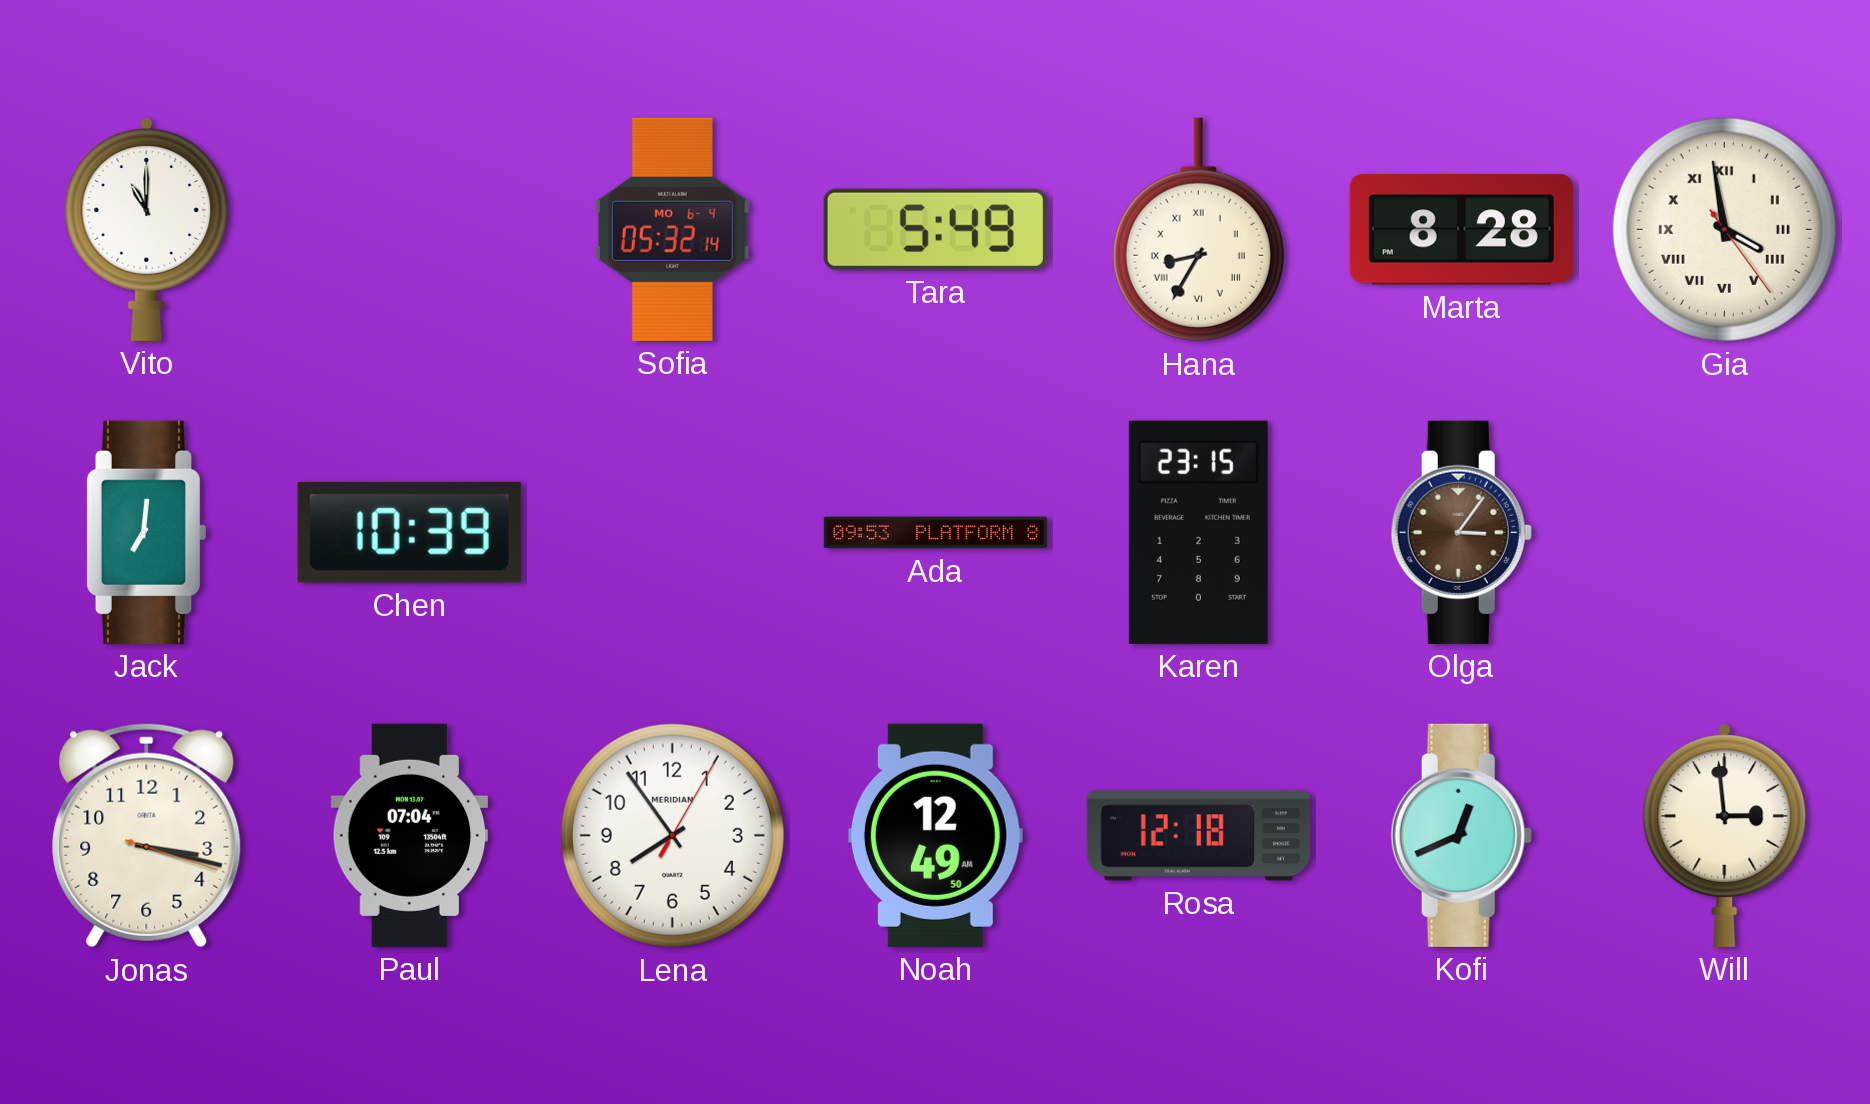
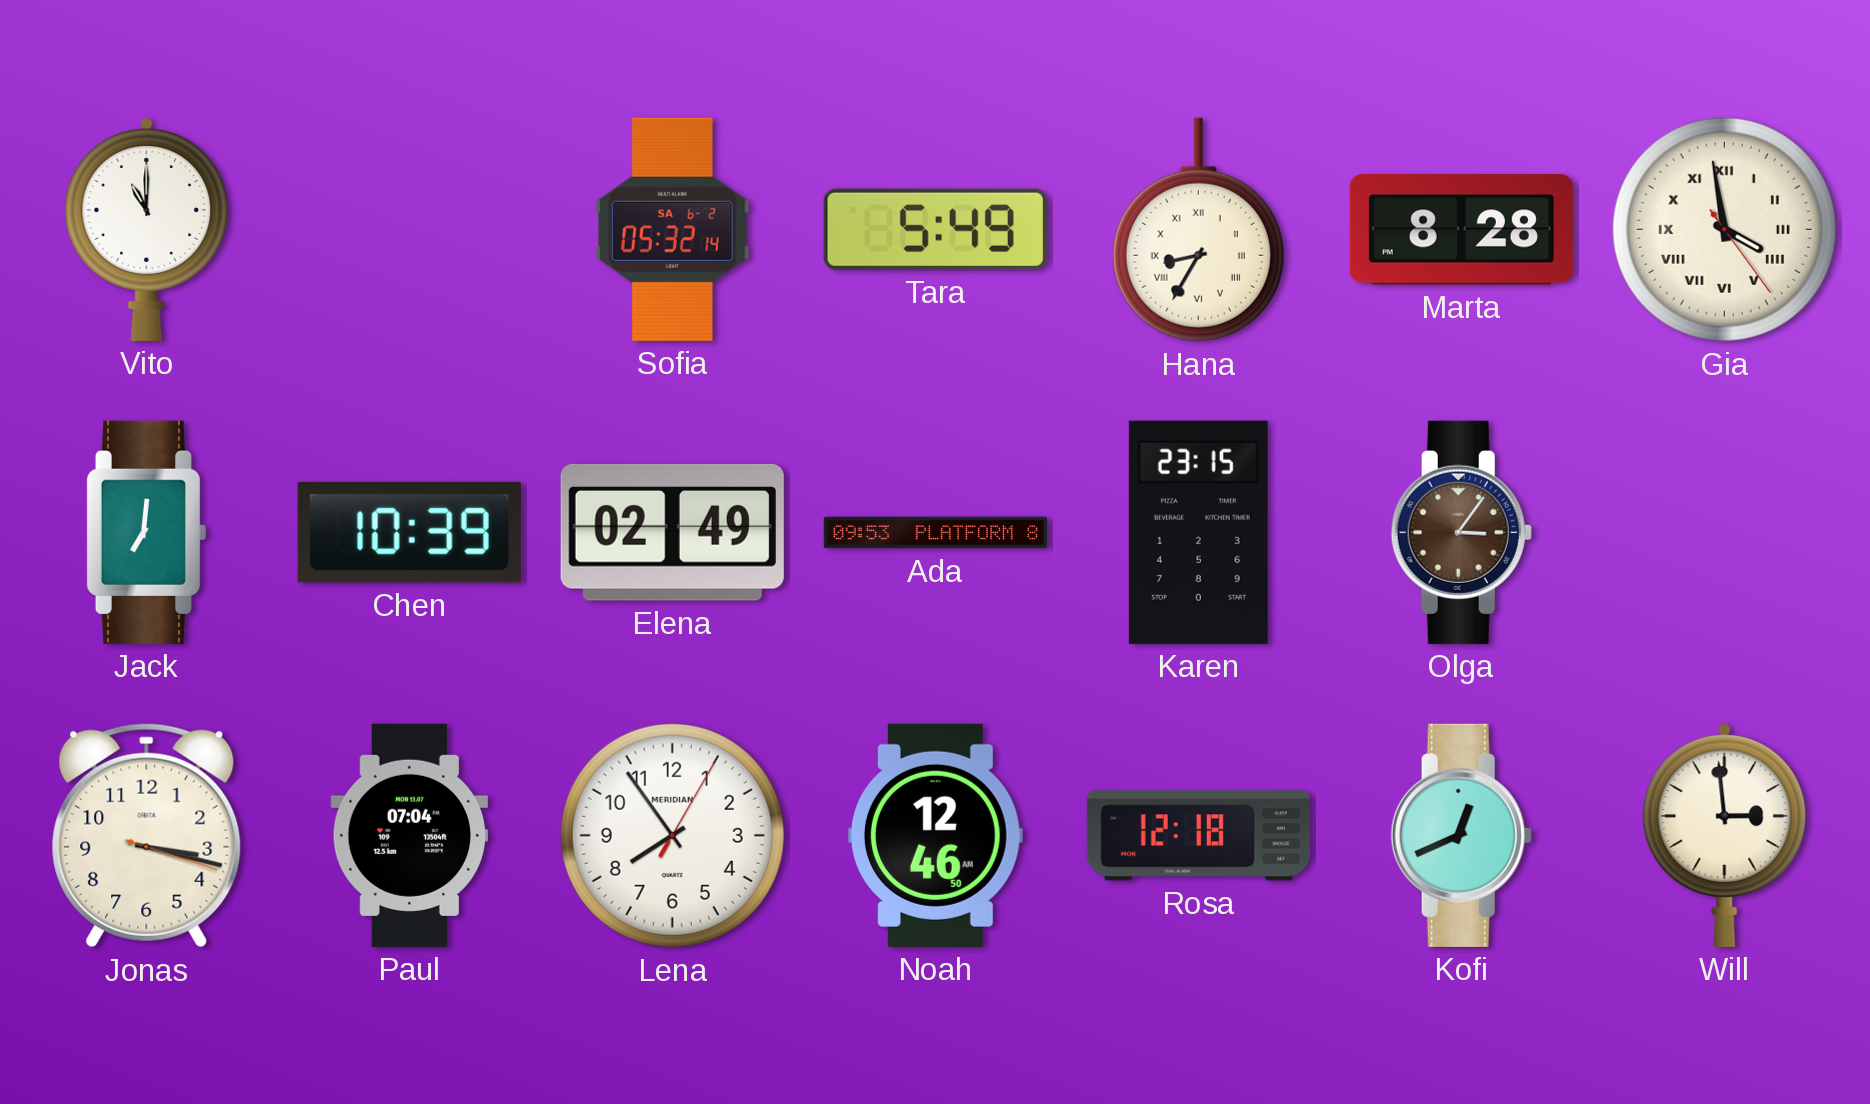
Sofia date: MO 6-4 -> SA 6-2 (672, 229)
Elena: none -> 02:49 (672, 532)
Noah: 12:49 -> 12:46 (935, 835)
